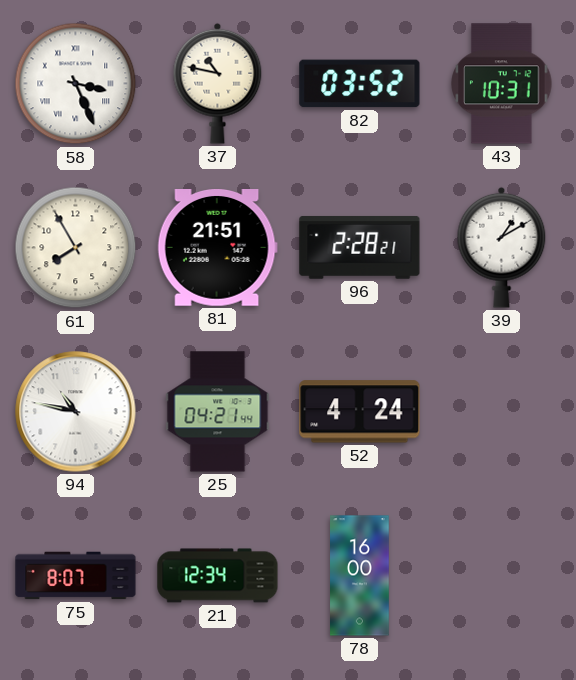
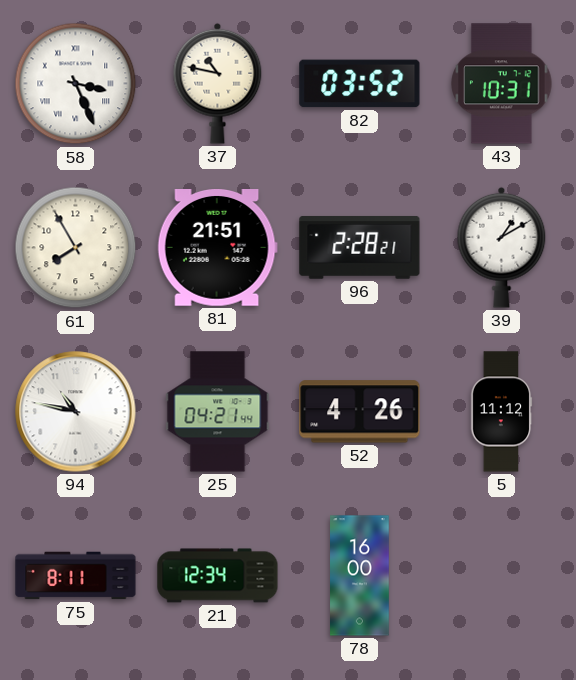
52: 4:24 -> 4:26 (360, 412)
5: none -> 11:12 (502, 412)
75: 8:07 -> 8:11 (76, 576)
